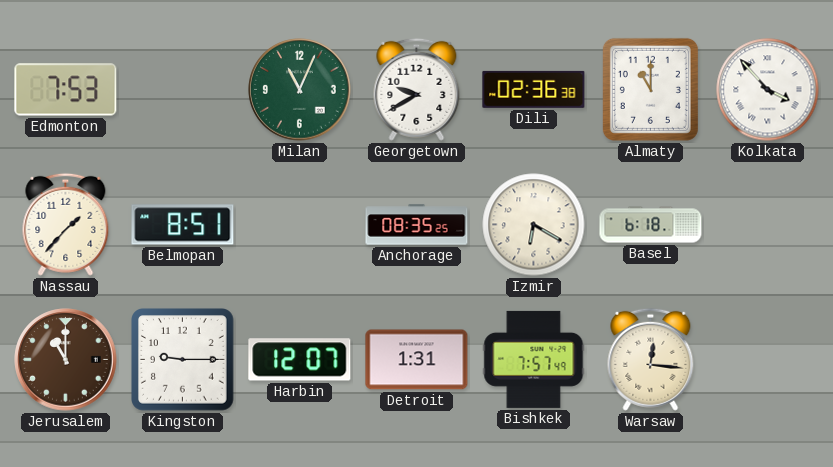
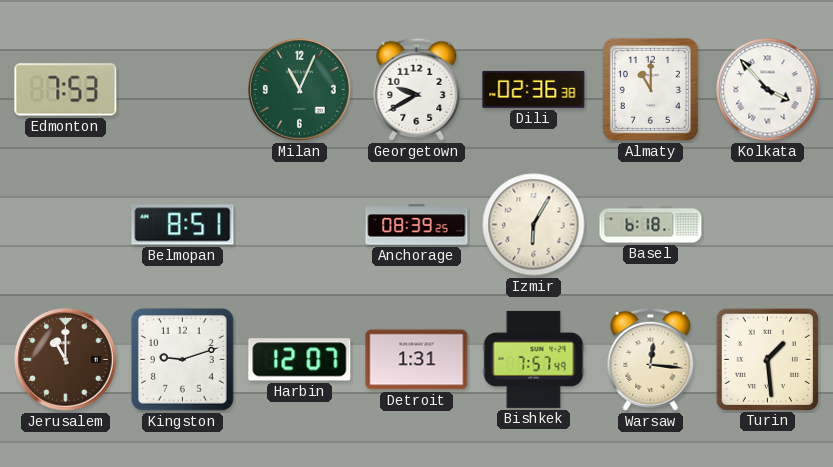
Nassau: 1:37 -> none (66, 224)
Anchorage: 08:35 -> 08:39 (417, 225)
Izmir: 6:20 -> 6:05 (534, 225)
Kingston: 9:15 -> 9:12 (183, 360)
Turin: none -> 1:29 (767, 359)
